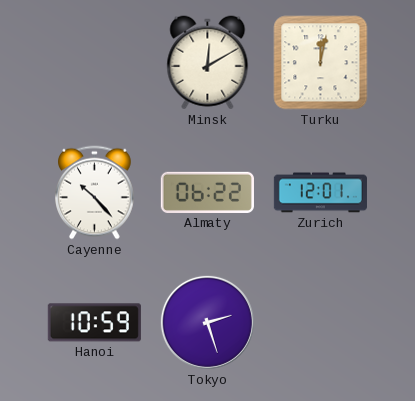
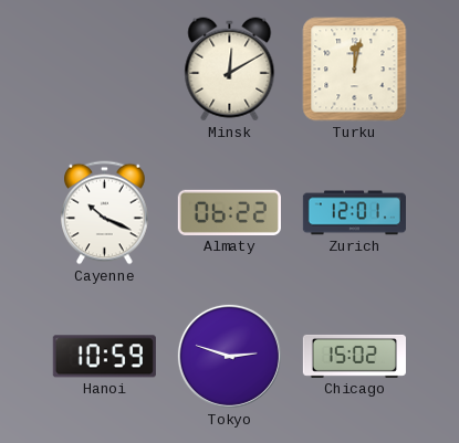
Cayenne: 10:23 -> 10:19 (105, 213)
Tokyo: 2:27 -> 2:48 (229, 356)
Chicago: none -> 15:02 (354, 356)
